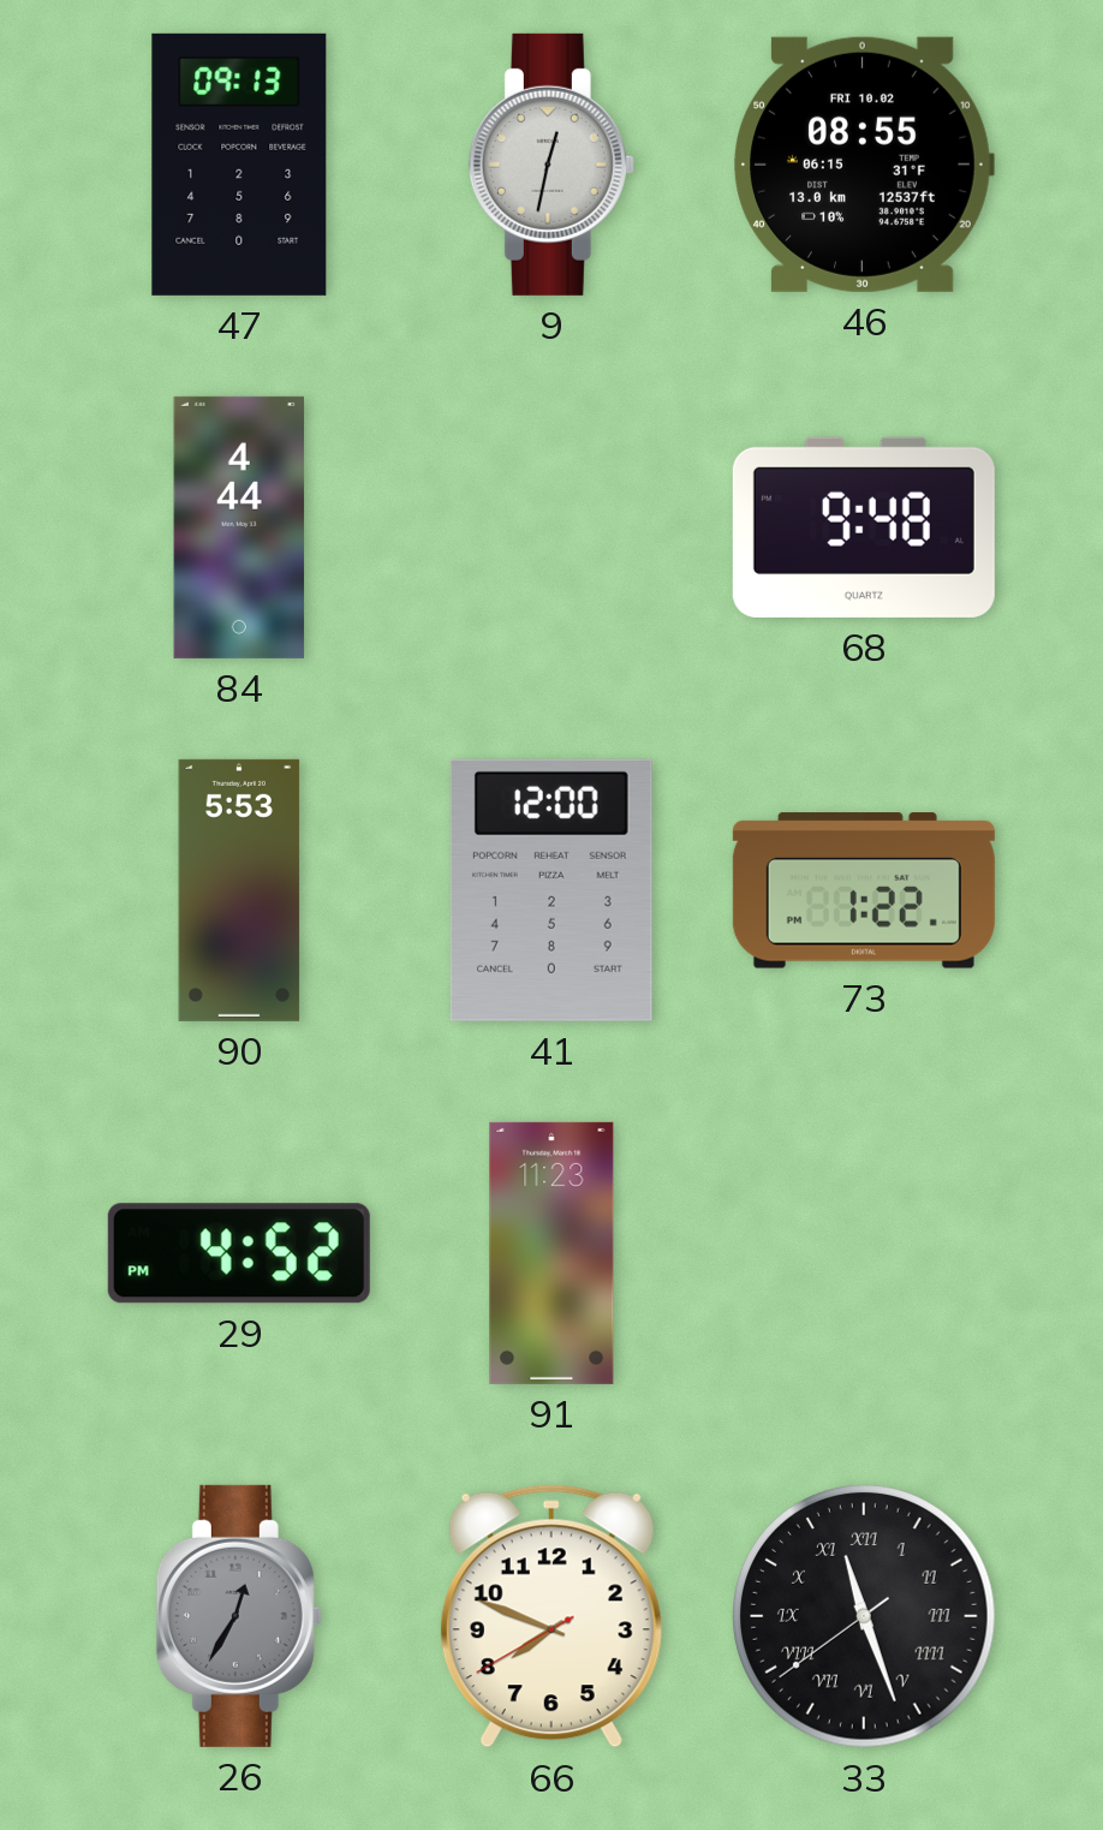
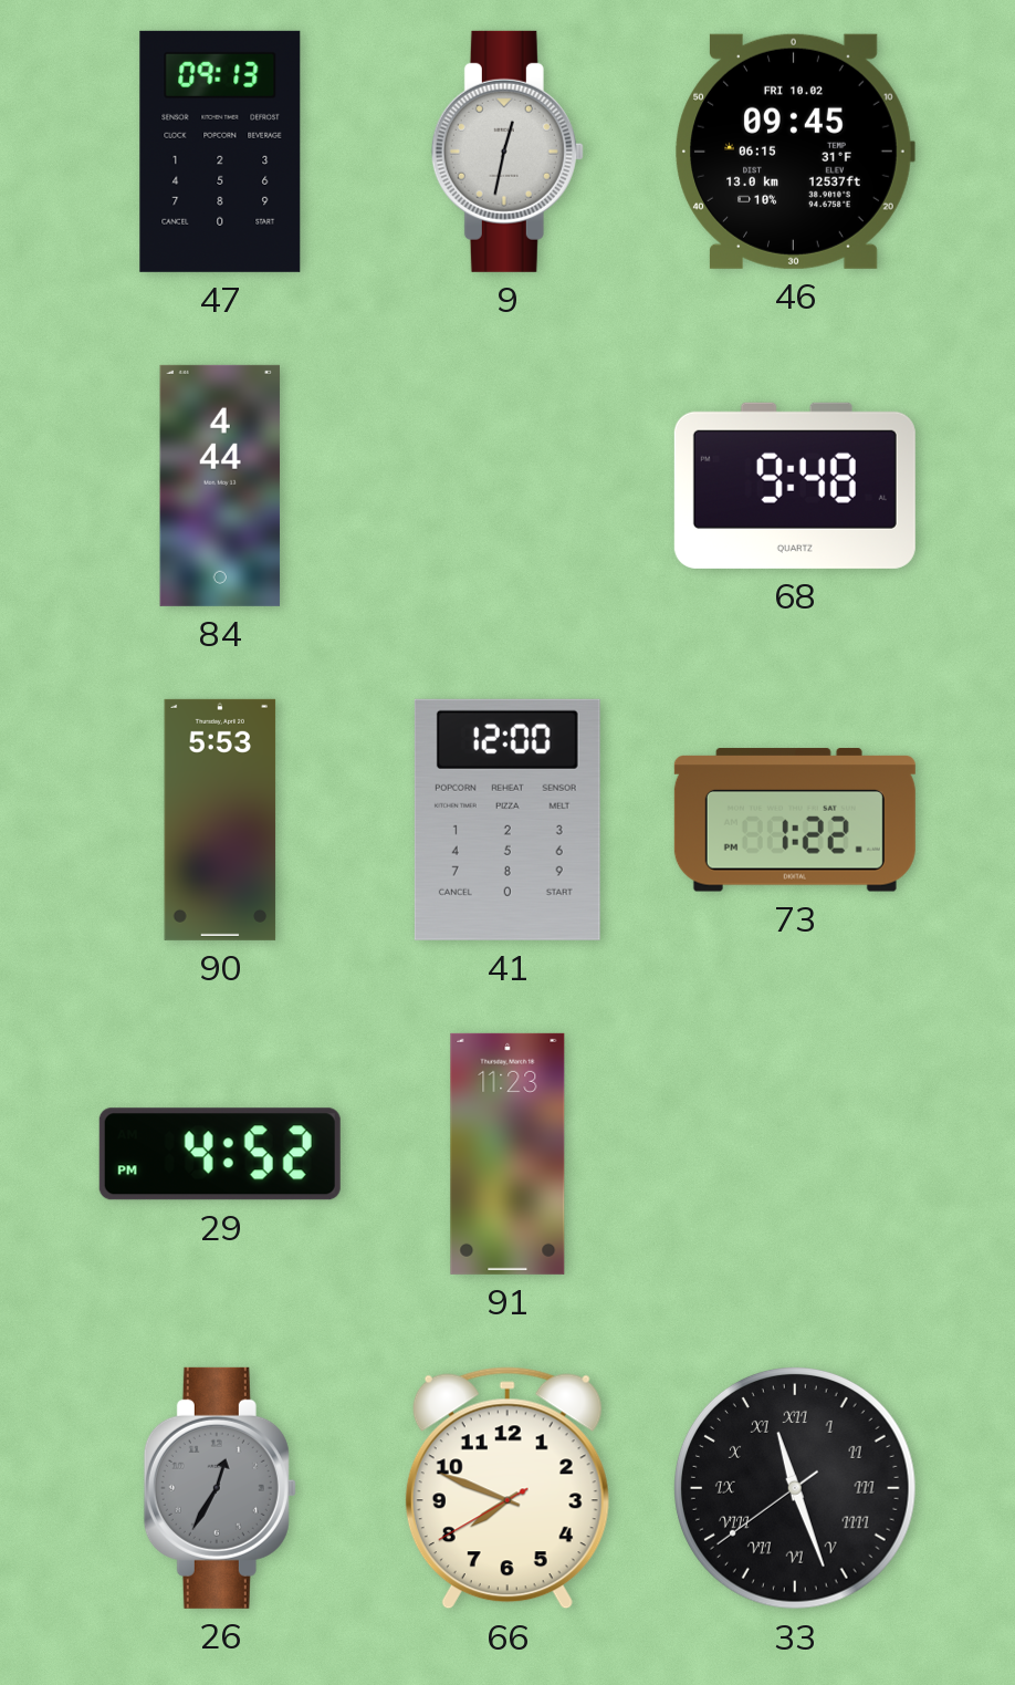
46: 08:55 -> 09:45 (795, 152)
